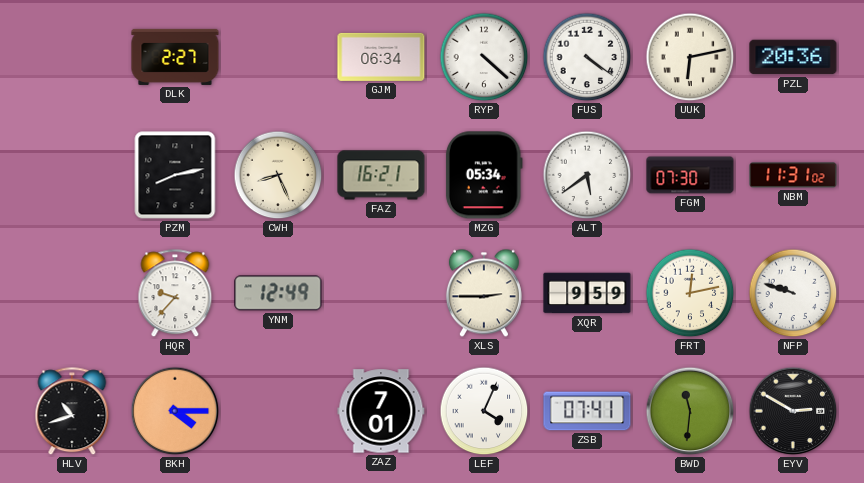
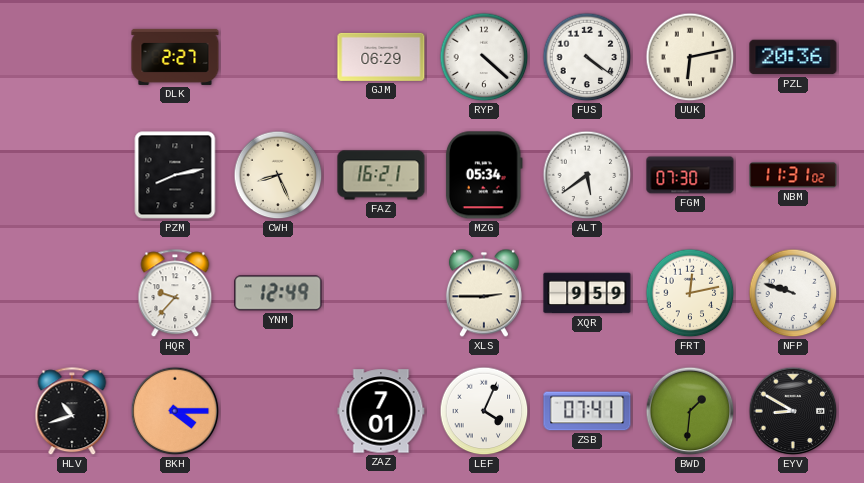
GJM: 06:34 -> 06:29 (381, 57)
BWD: 11:31 -> 1:31 (690, 411)
EYV: 2:50 -> 8:50 (793, 411)
